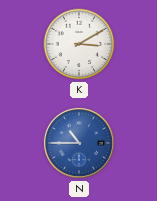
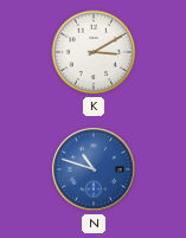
N: 10:45 -> 10:48 (94, 169)
